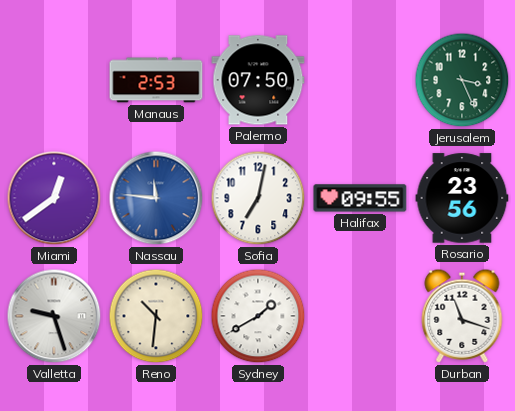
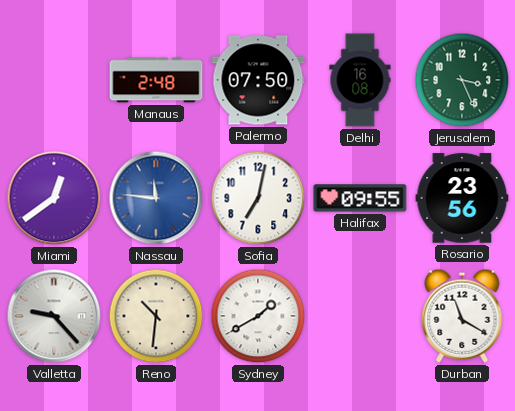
Manaus: 2:53 -> 2:48 (156, 80)
Delhi: none -> 16:08 (360, 80)
Valletta: 9:27 -> 9:23 (54, 316)
Durban: 11:18 -> 11:20 (462, 316)
